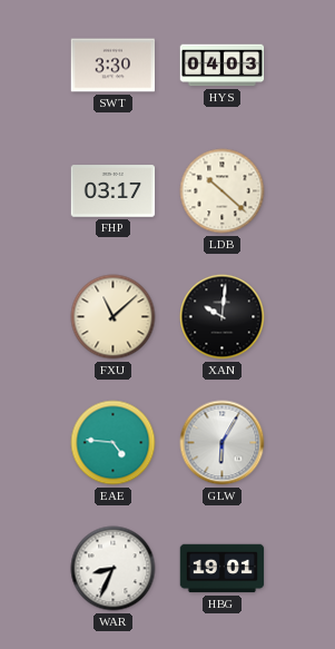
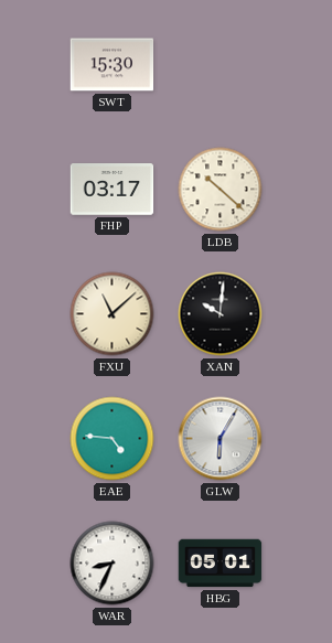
SWT: 3:30 -> 15:30 (113, 65)
HYS: 04:03 -> none (223, 66)
HBG: 19:01 -> 05:01 (221, 564)
